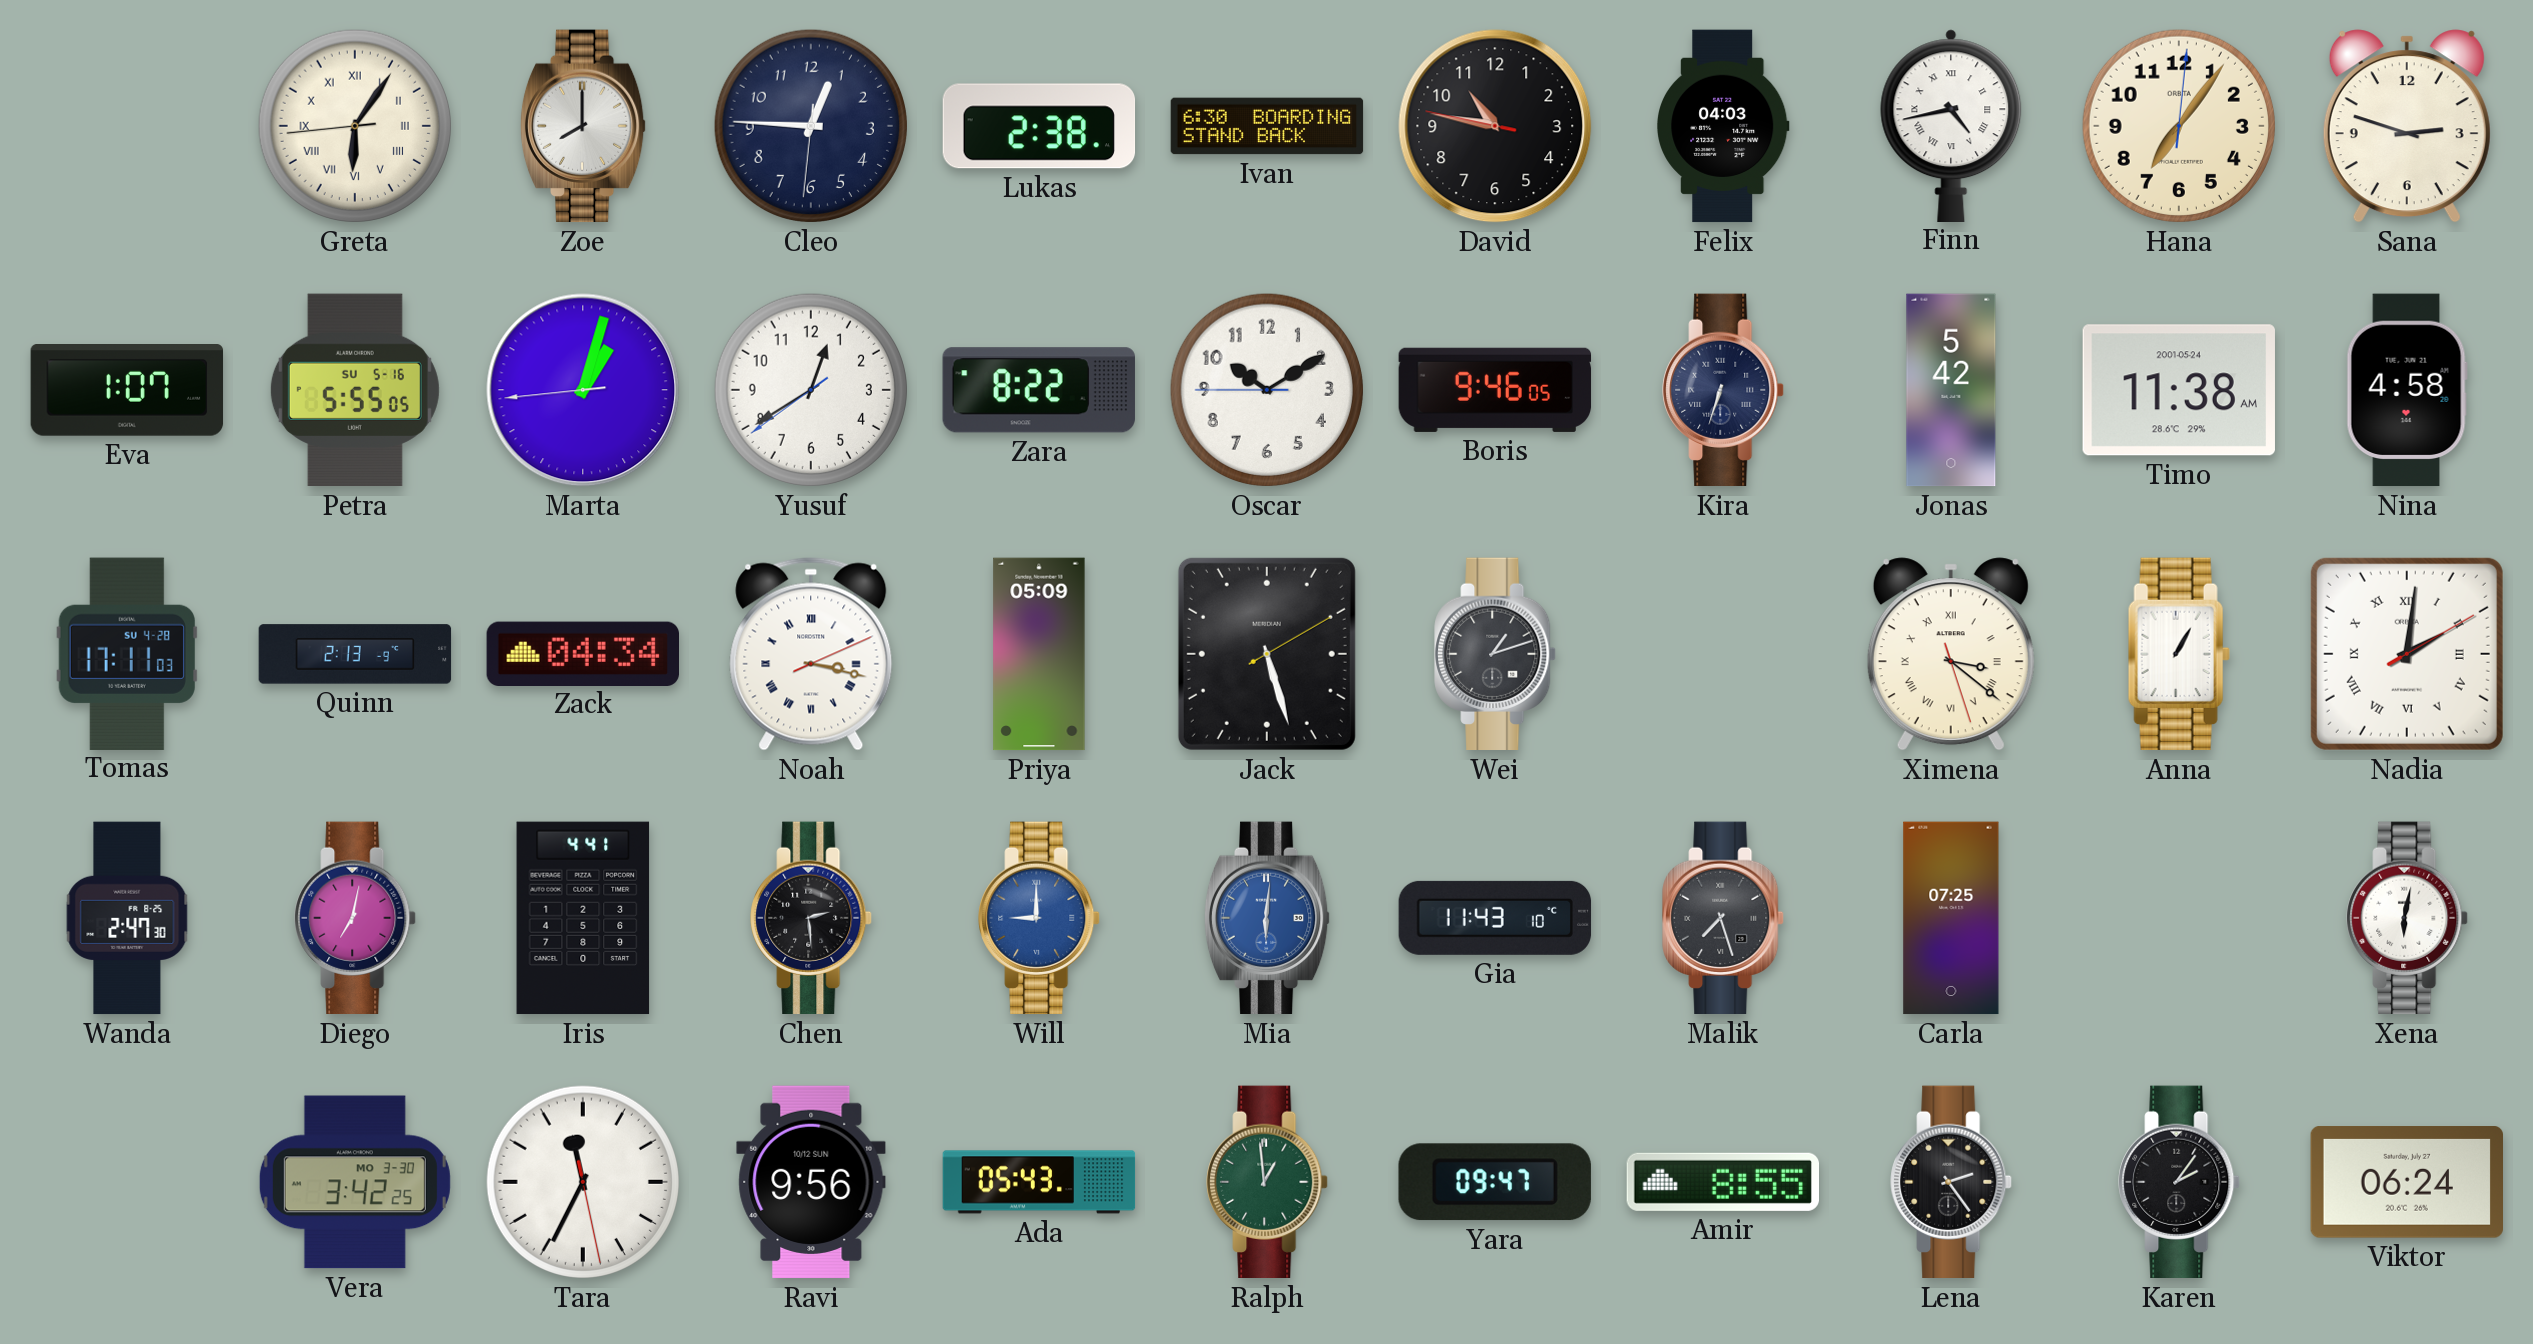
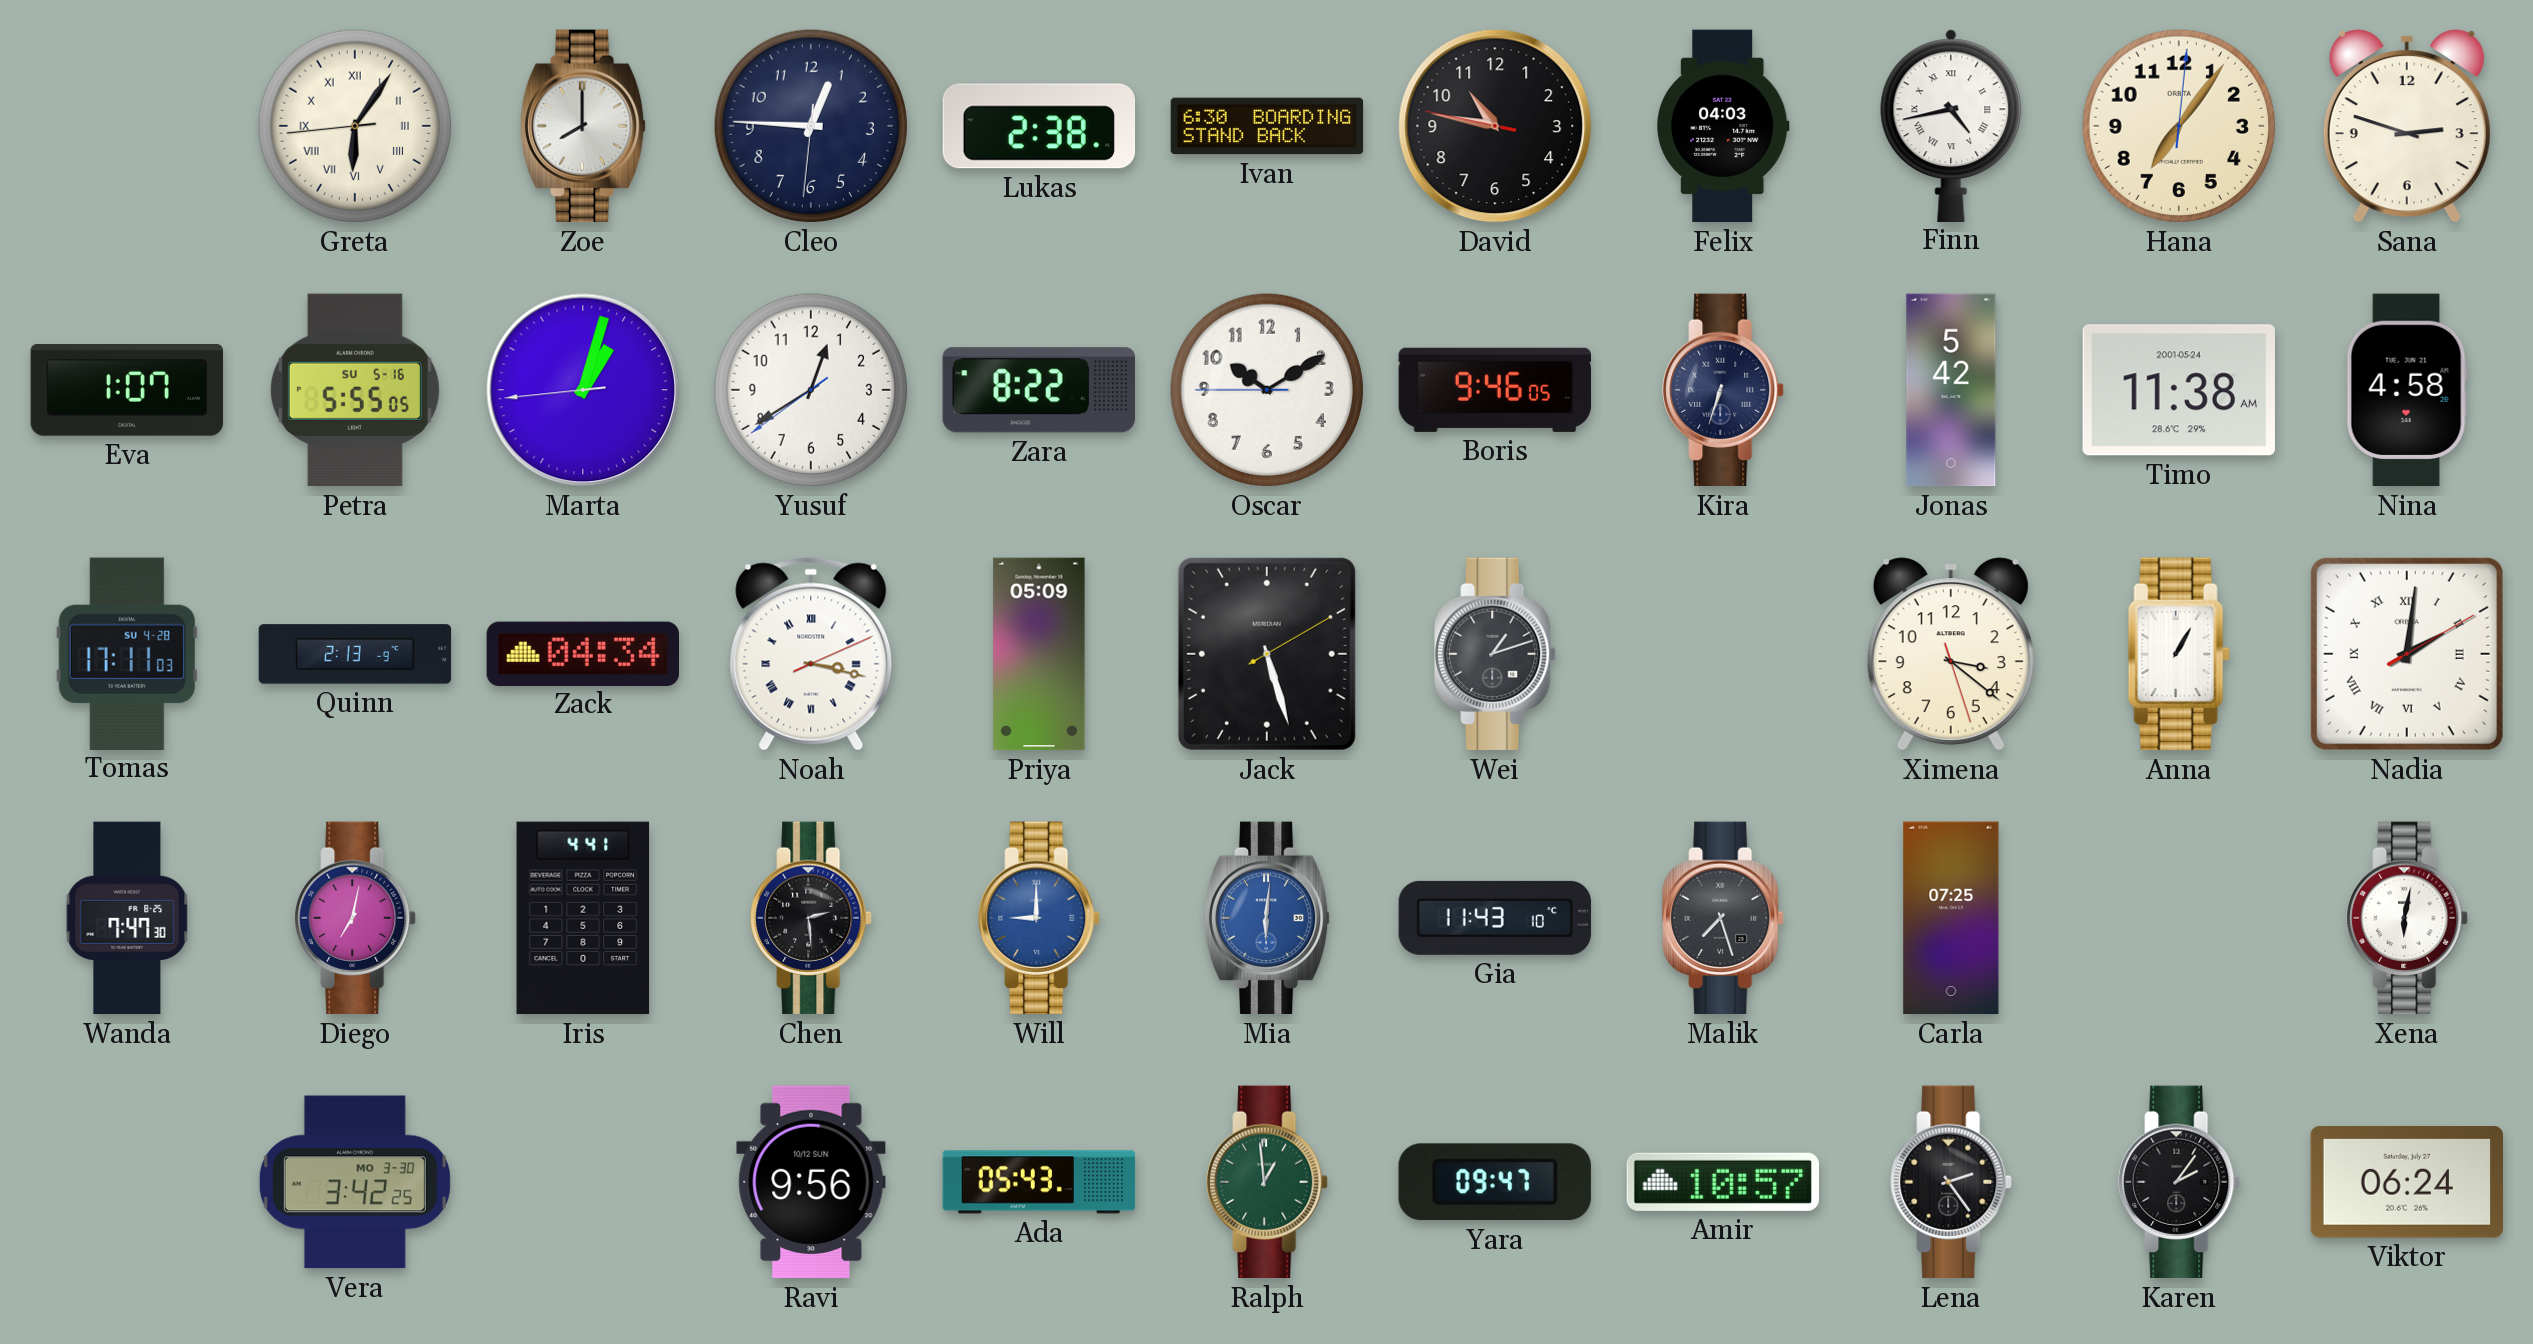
Ximena numerals: Roman -> Arabic (1951, 654)
Wanda: 2:47 -> 7:47 (127, 918)
Tara: 11:34 -> none (583, 1182)
Amir: 8:55 -> 10:57 (1722, 1182)
